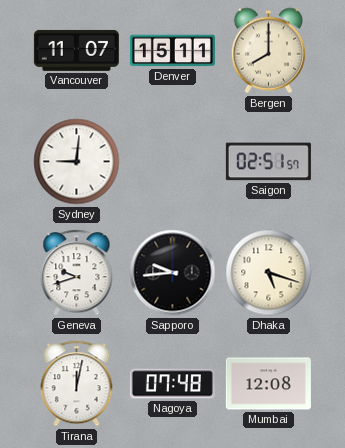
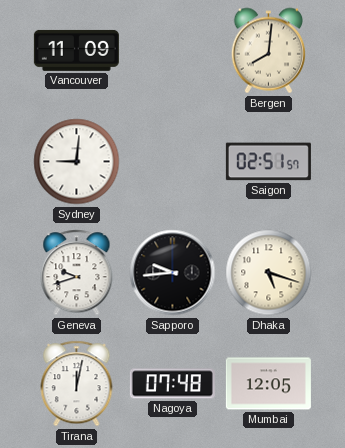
Vancouver: 11:07 -> 11:09 (76, 50)
Denver: 15:11 -> none (172, 51)
Bergen: 8:00 -> 8:01 (268, 51)
Mumbai: 12:08 -> 12:05 (268, 384)
